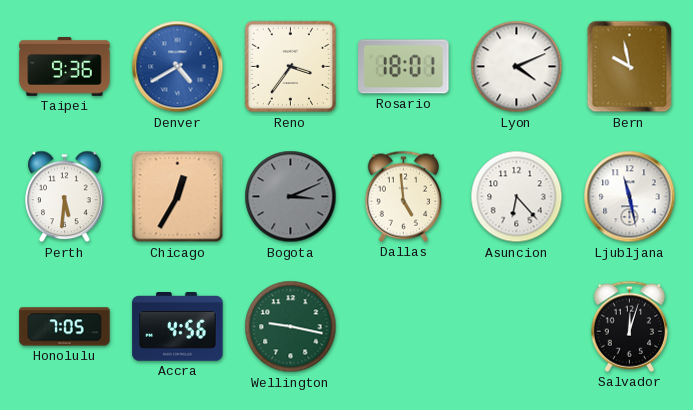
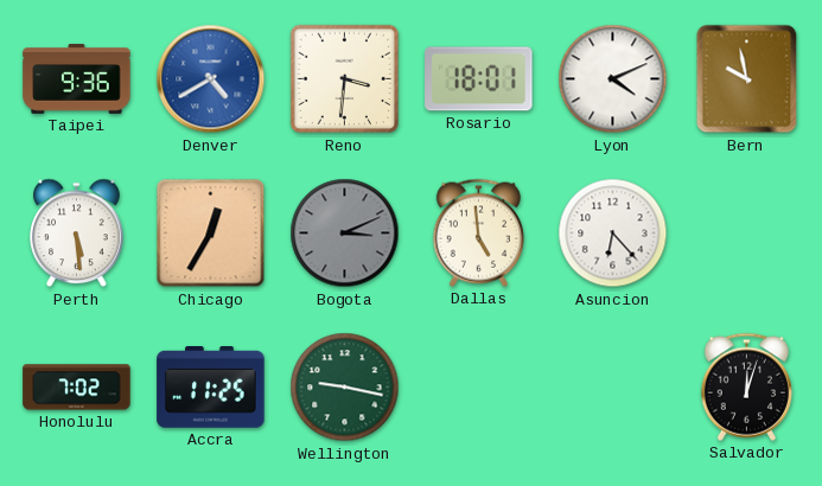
Reno: 3:36 -> 3:31 (345, 79)
Perth: 5:31 -> 5:29 (77, 234)
Ljubljana: 11:28 -> none (630, 197)
Honolulu: 7:05 -> 7:02 (77, 388)
Accra: 4:56 -> 11:25 (211, 388)
